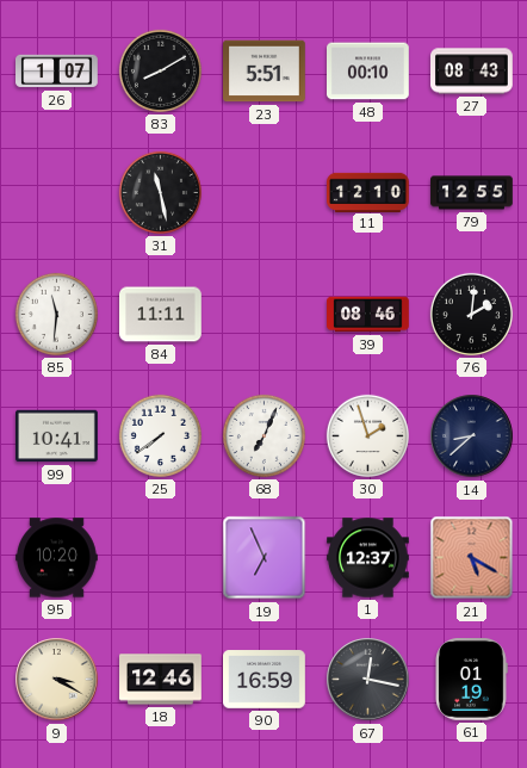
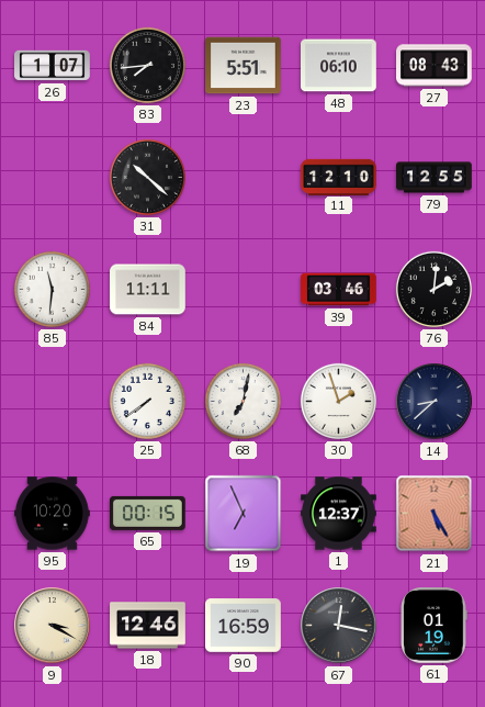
83: 8:10 -> 7:44 (147, 65)
48: 00:10 -> 06:10 (339, 66)
31: 11:28 -> 10:22 (147, 177)
39: 08:46 -> 03:46 (339, 290)
99: 10:41 -> none (57, 436)
68: 7:04 -> 7:02 (243, 401)
65: none -> 00:15 (148, 513)
21: 5:20 -> 5:25 (435, 514)
